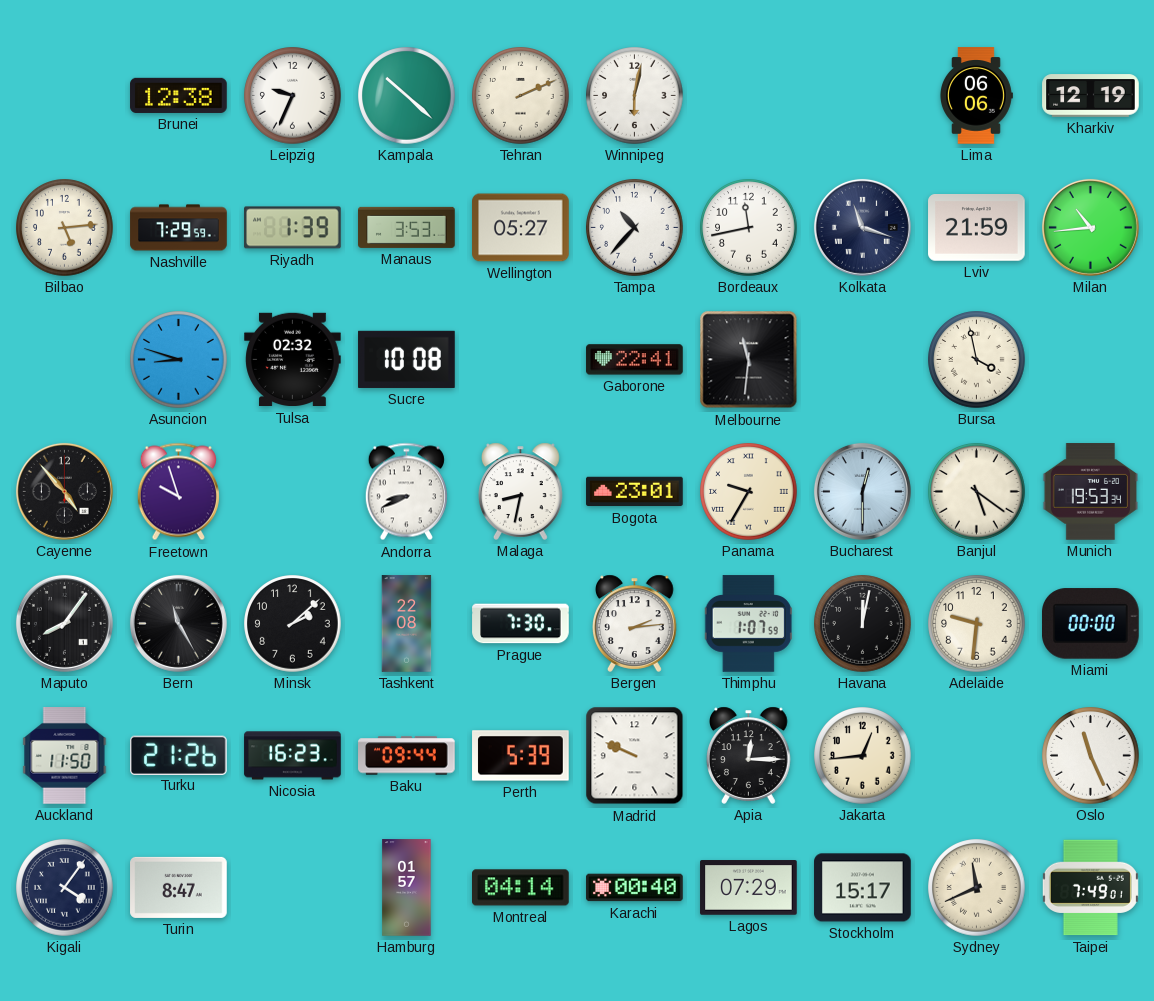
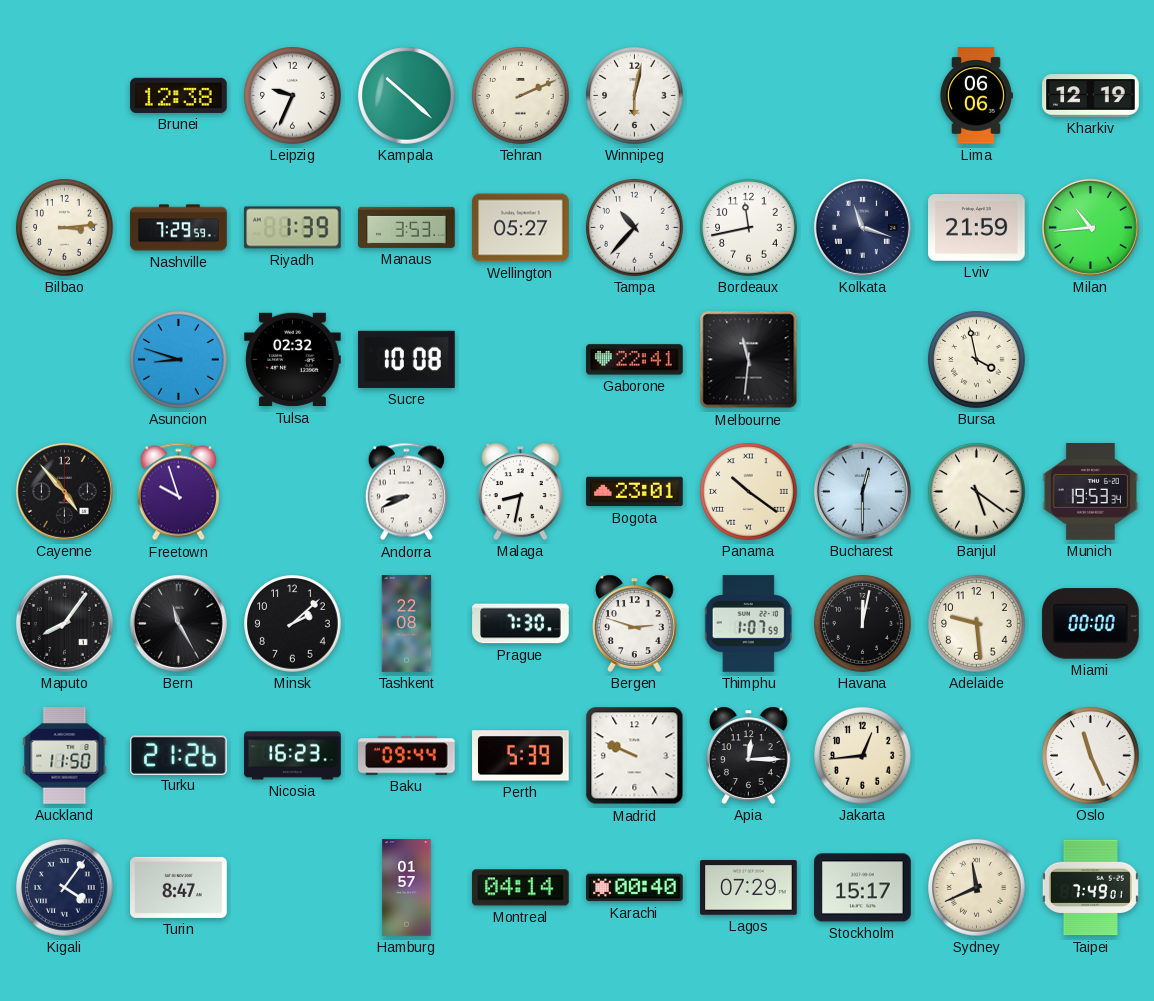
Bilbao: 5:14 -> 3:14 (65, 228)
Panama: 9:35 -> 10:21 (749, 492)
Bergen: 2:14 -> 2:48 (635, 623)
Adelaide: 9:31 -> 9:29 (977, 624)
